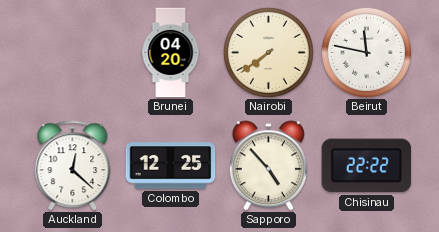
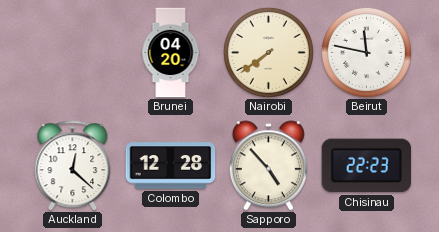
Colombo: 12:25 -> 12:28 (171, 166)
Chisinau: 22:22 -> 22:23 (367, 166)
